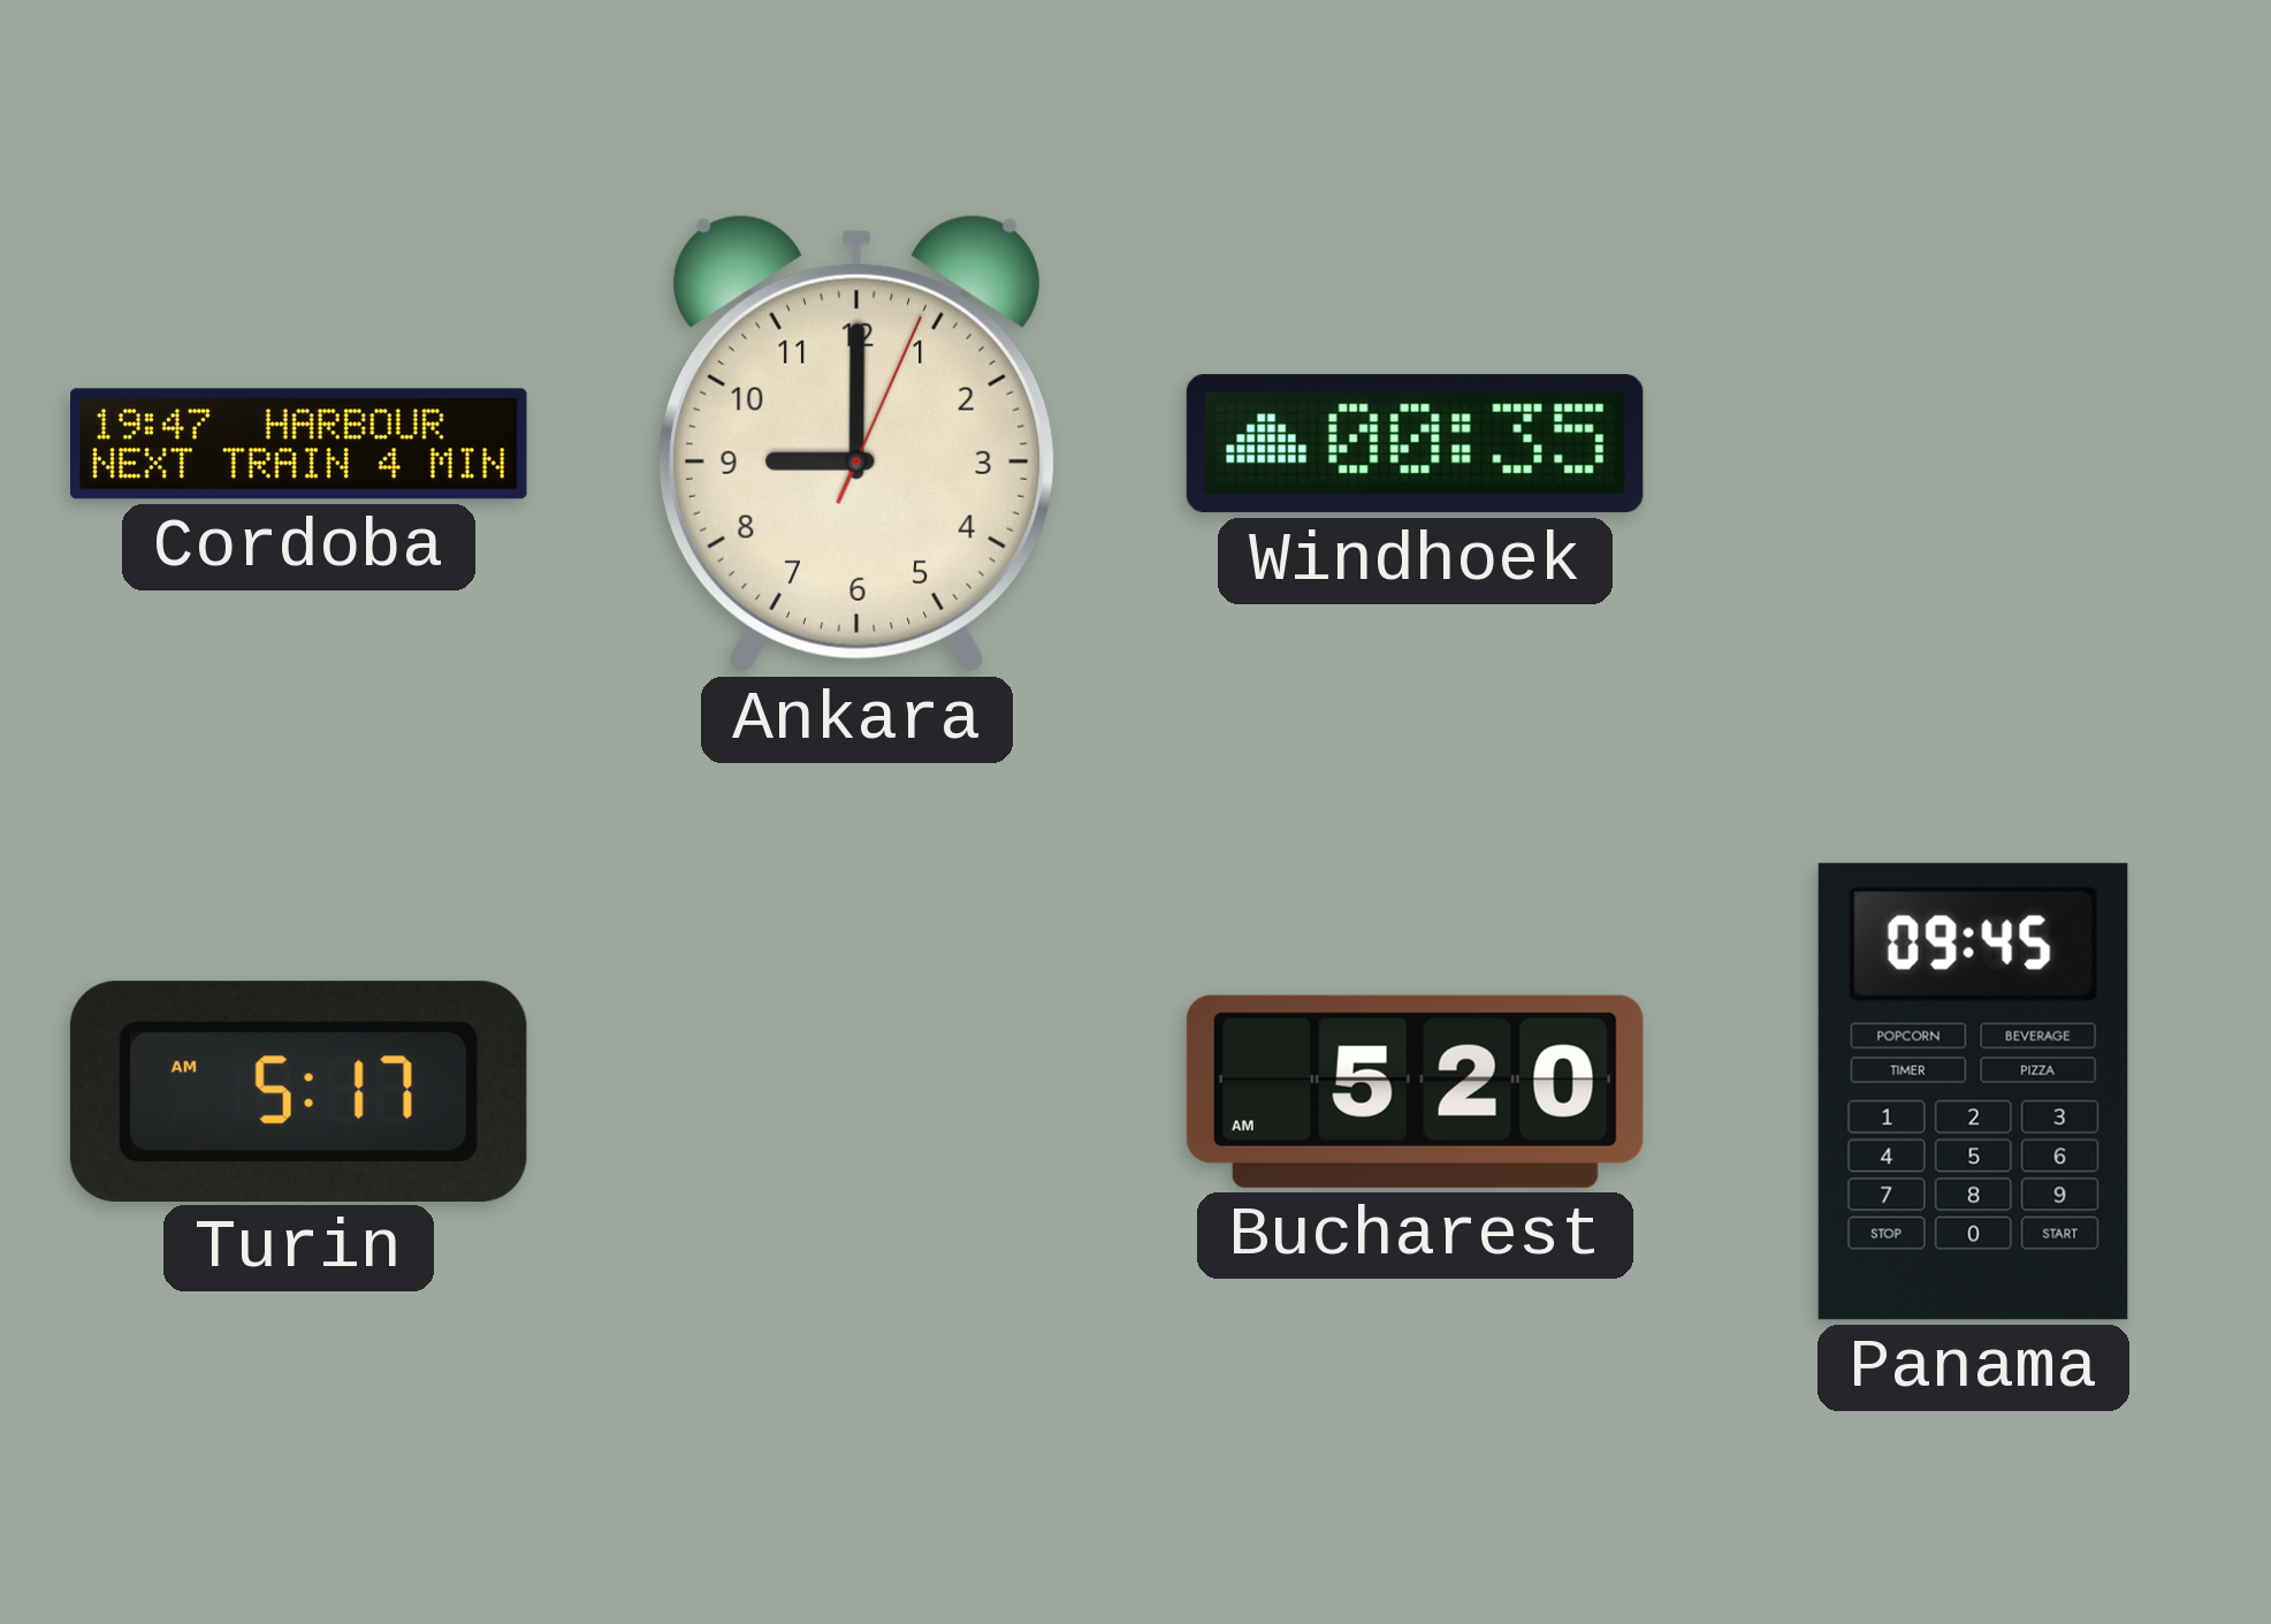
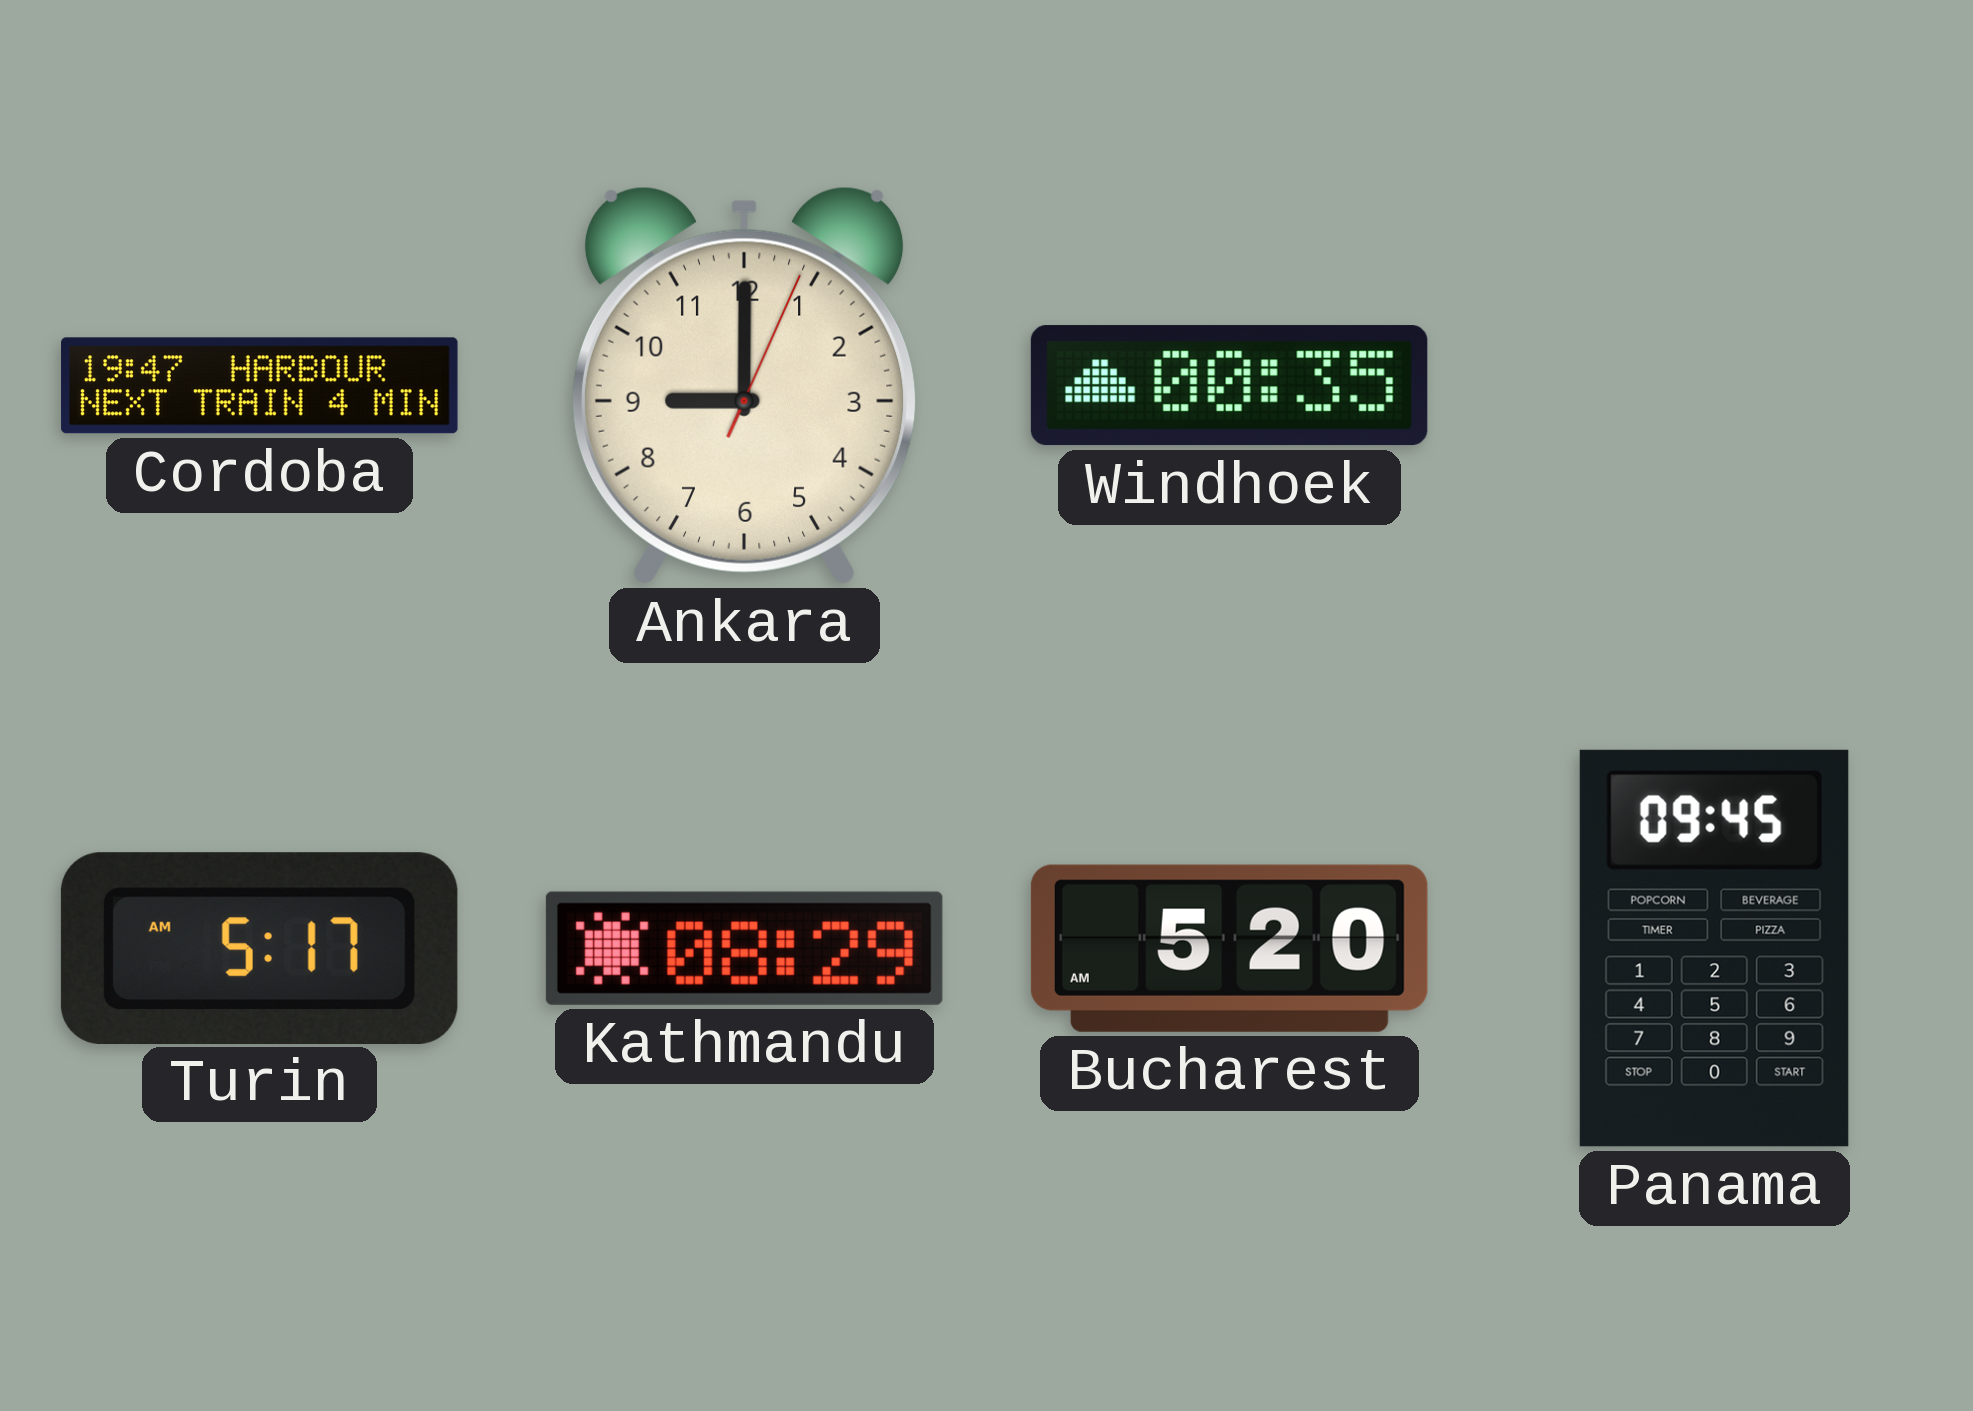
Kathmandu: none -> 08:29 (744, 948)
